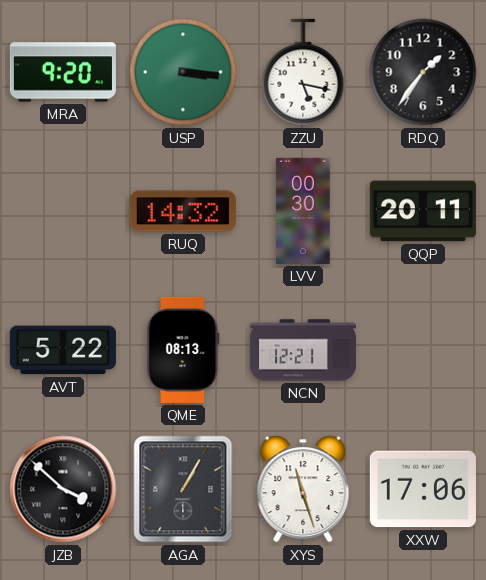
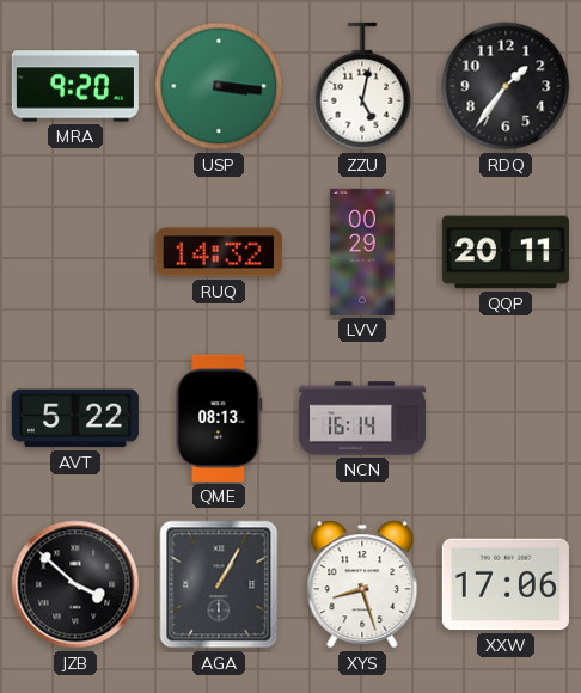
ZZU: 5:17 -> 5:02 (362, 86)
LVV: 00:30 -> 00:29 (362, 252)
NCN: 12:21 -> 16:14 (362, 418)
XYS: 11:27 -> 8:27 (362, 584)
